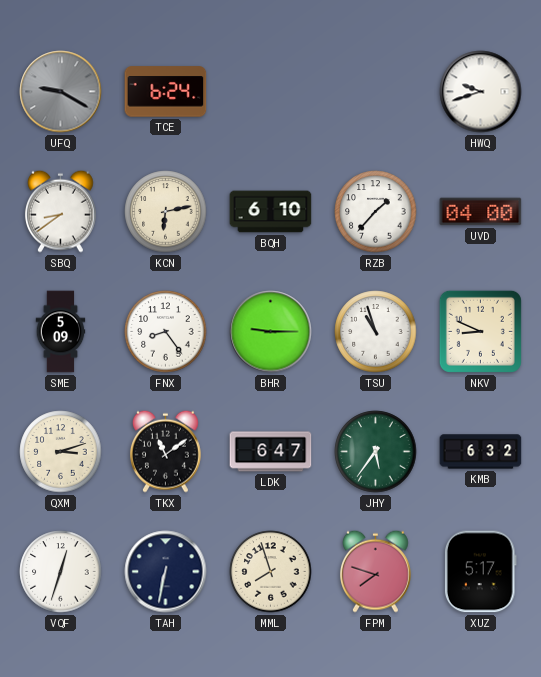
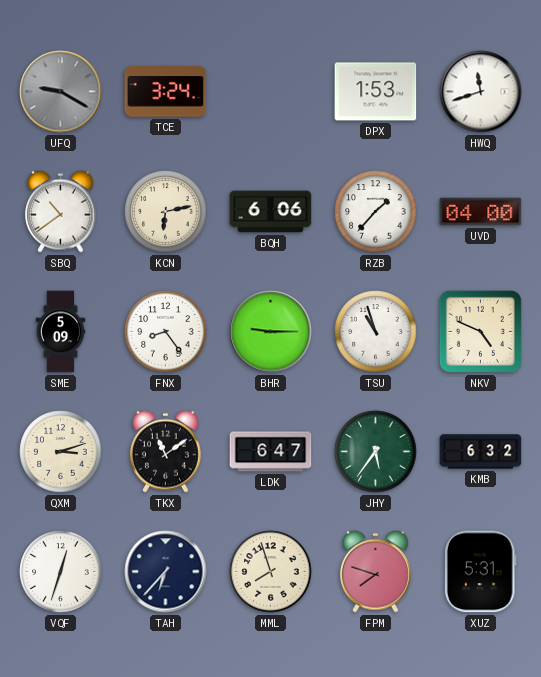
TCE: 6:24 -> 3:24 (166, 92)
DPX: none -> 1:53 (376, 92)
HWQ: 9:42 -> 11:42 (481, 92)
SBQ: 8:39 -> 10:39 (60, 211)
BQH: 6:10 -> 6:06 (271, 212)
NKV: 8:49 -> 4:49 (480, 331)
TAH: 6:32 -> 6:37 (166, 572)
XUZ: 5:17 -> 5:31 (480, 572)
